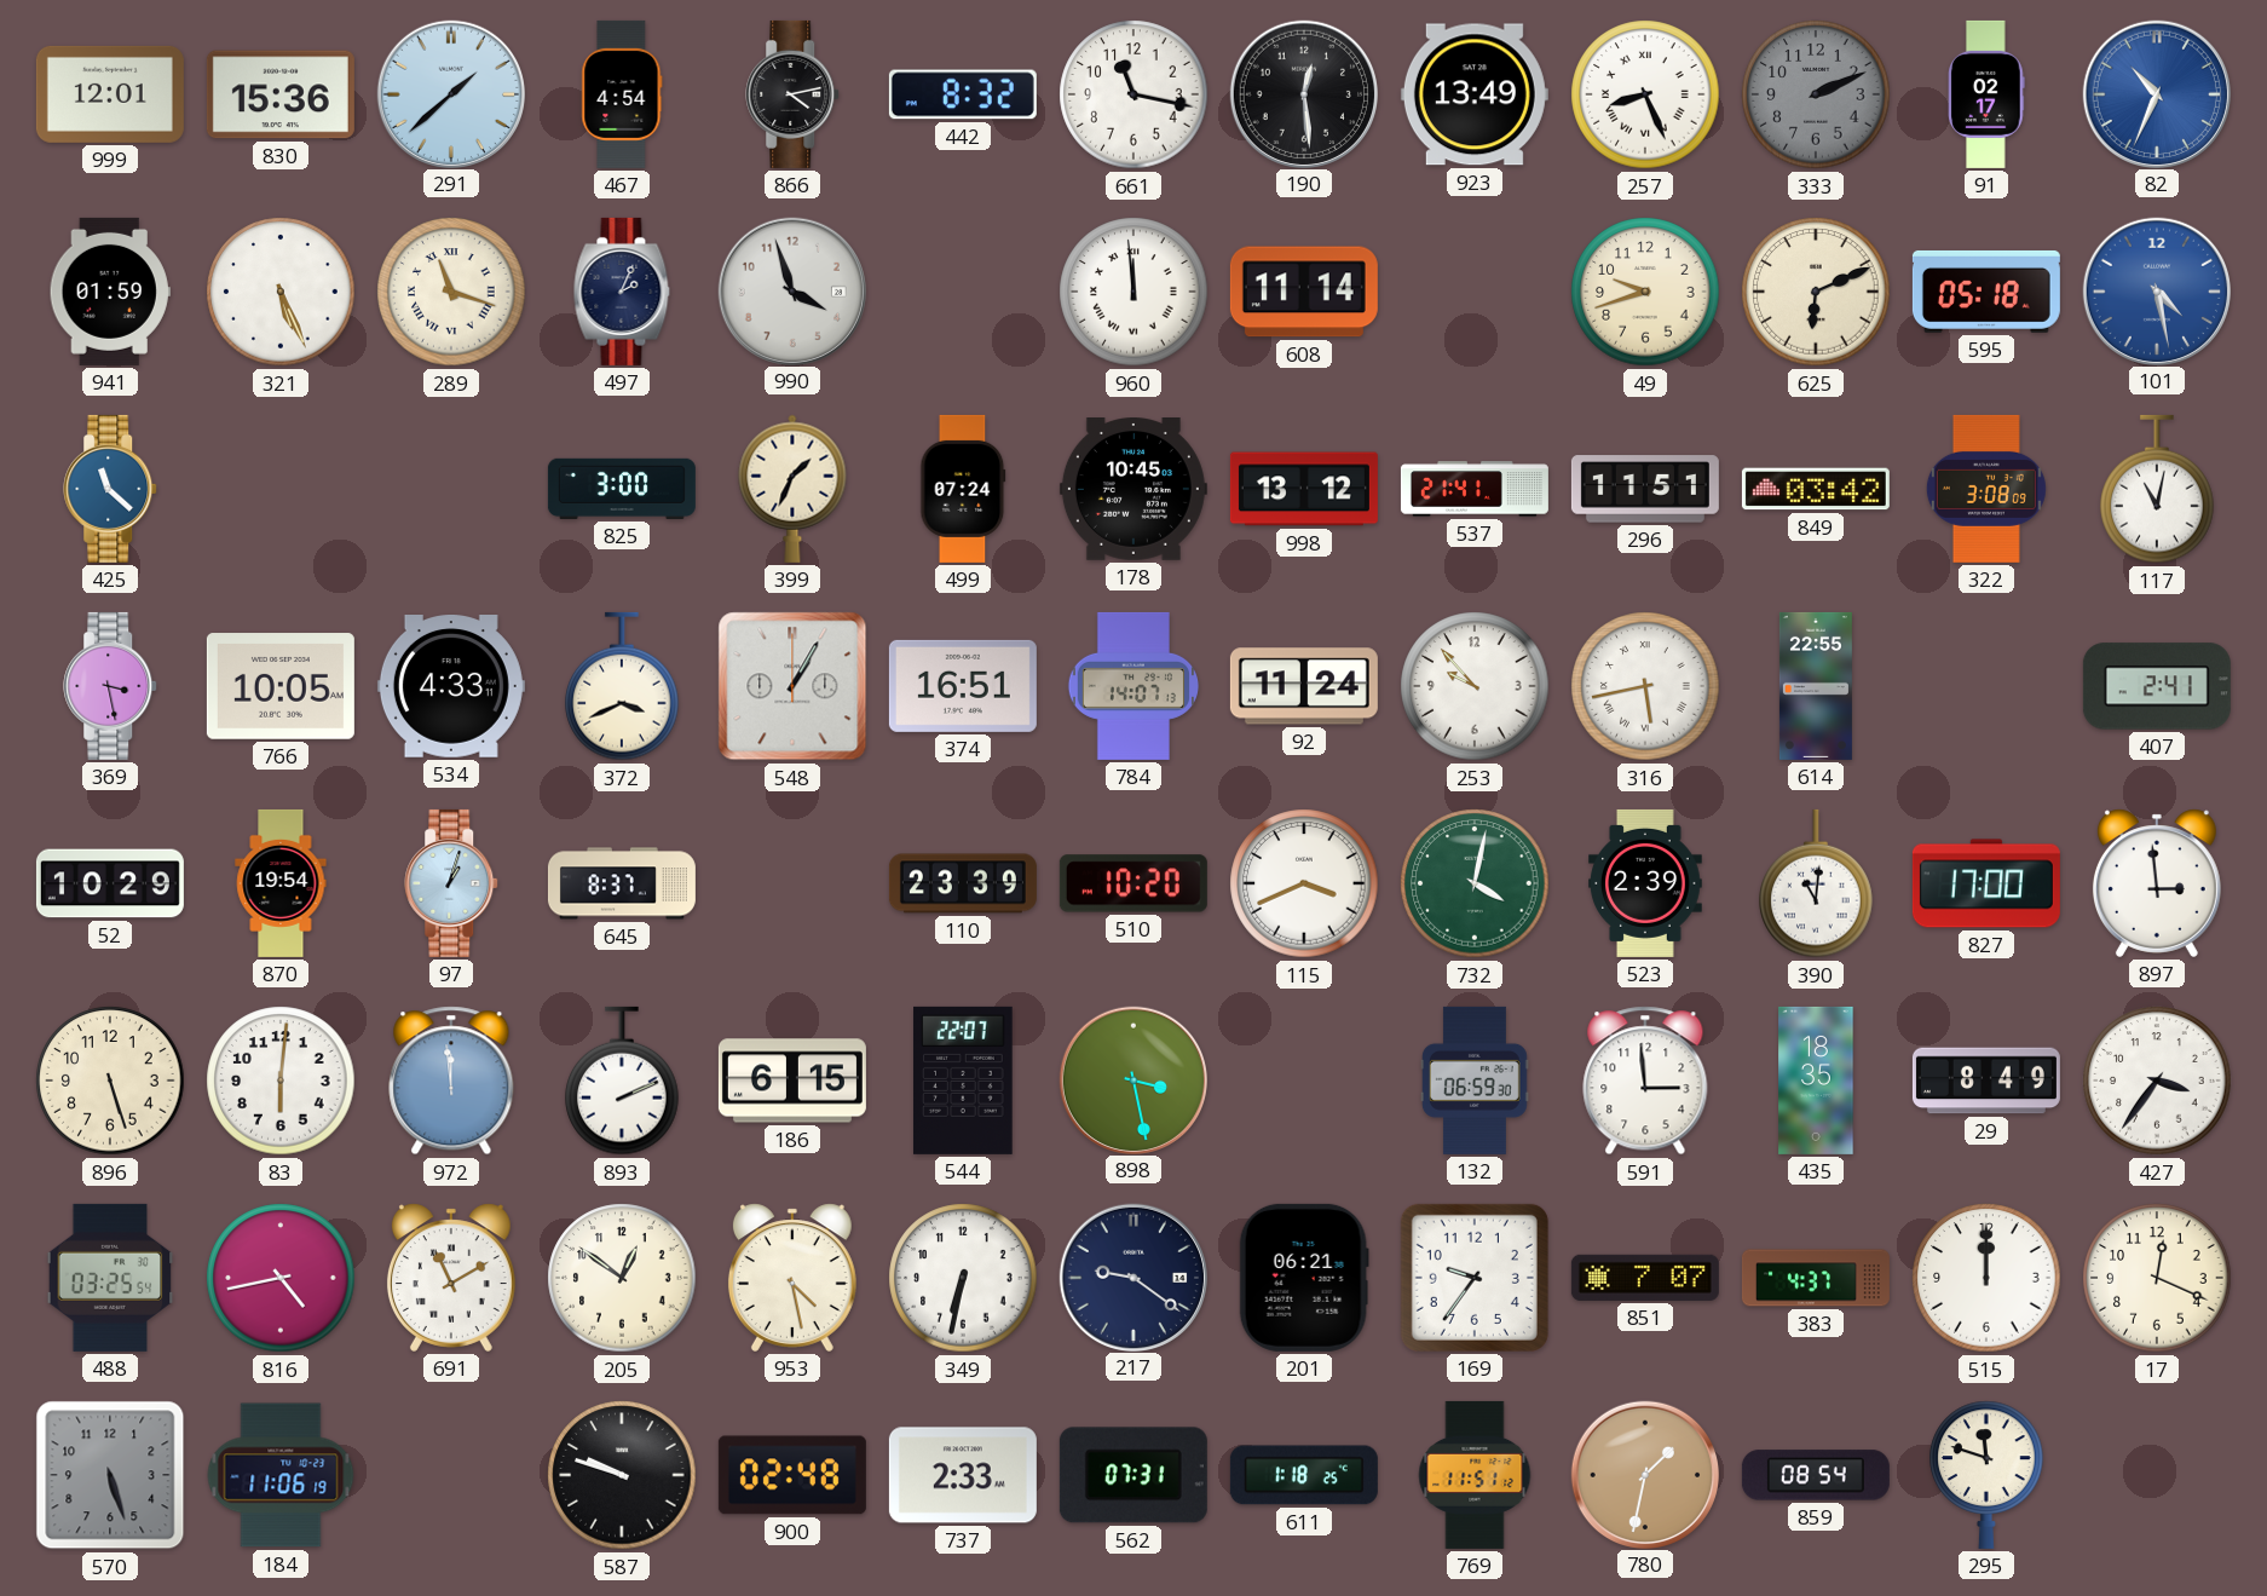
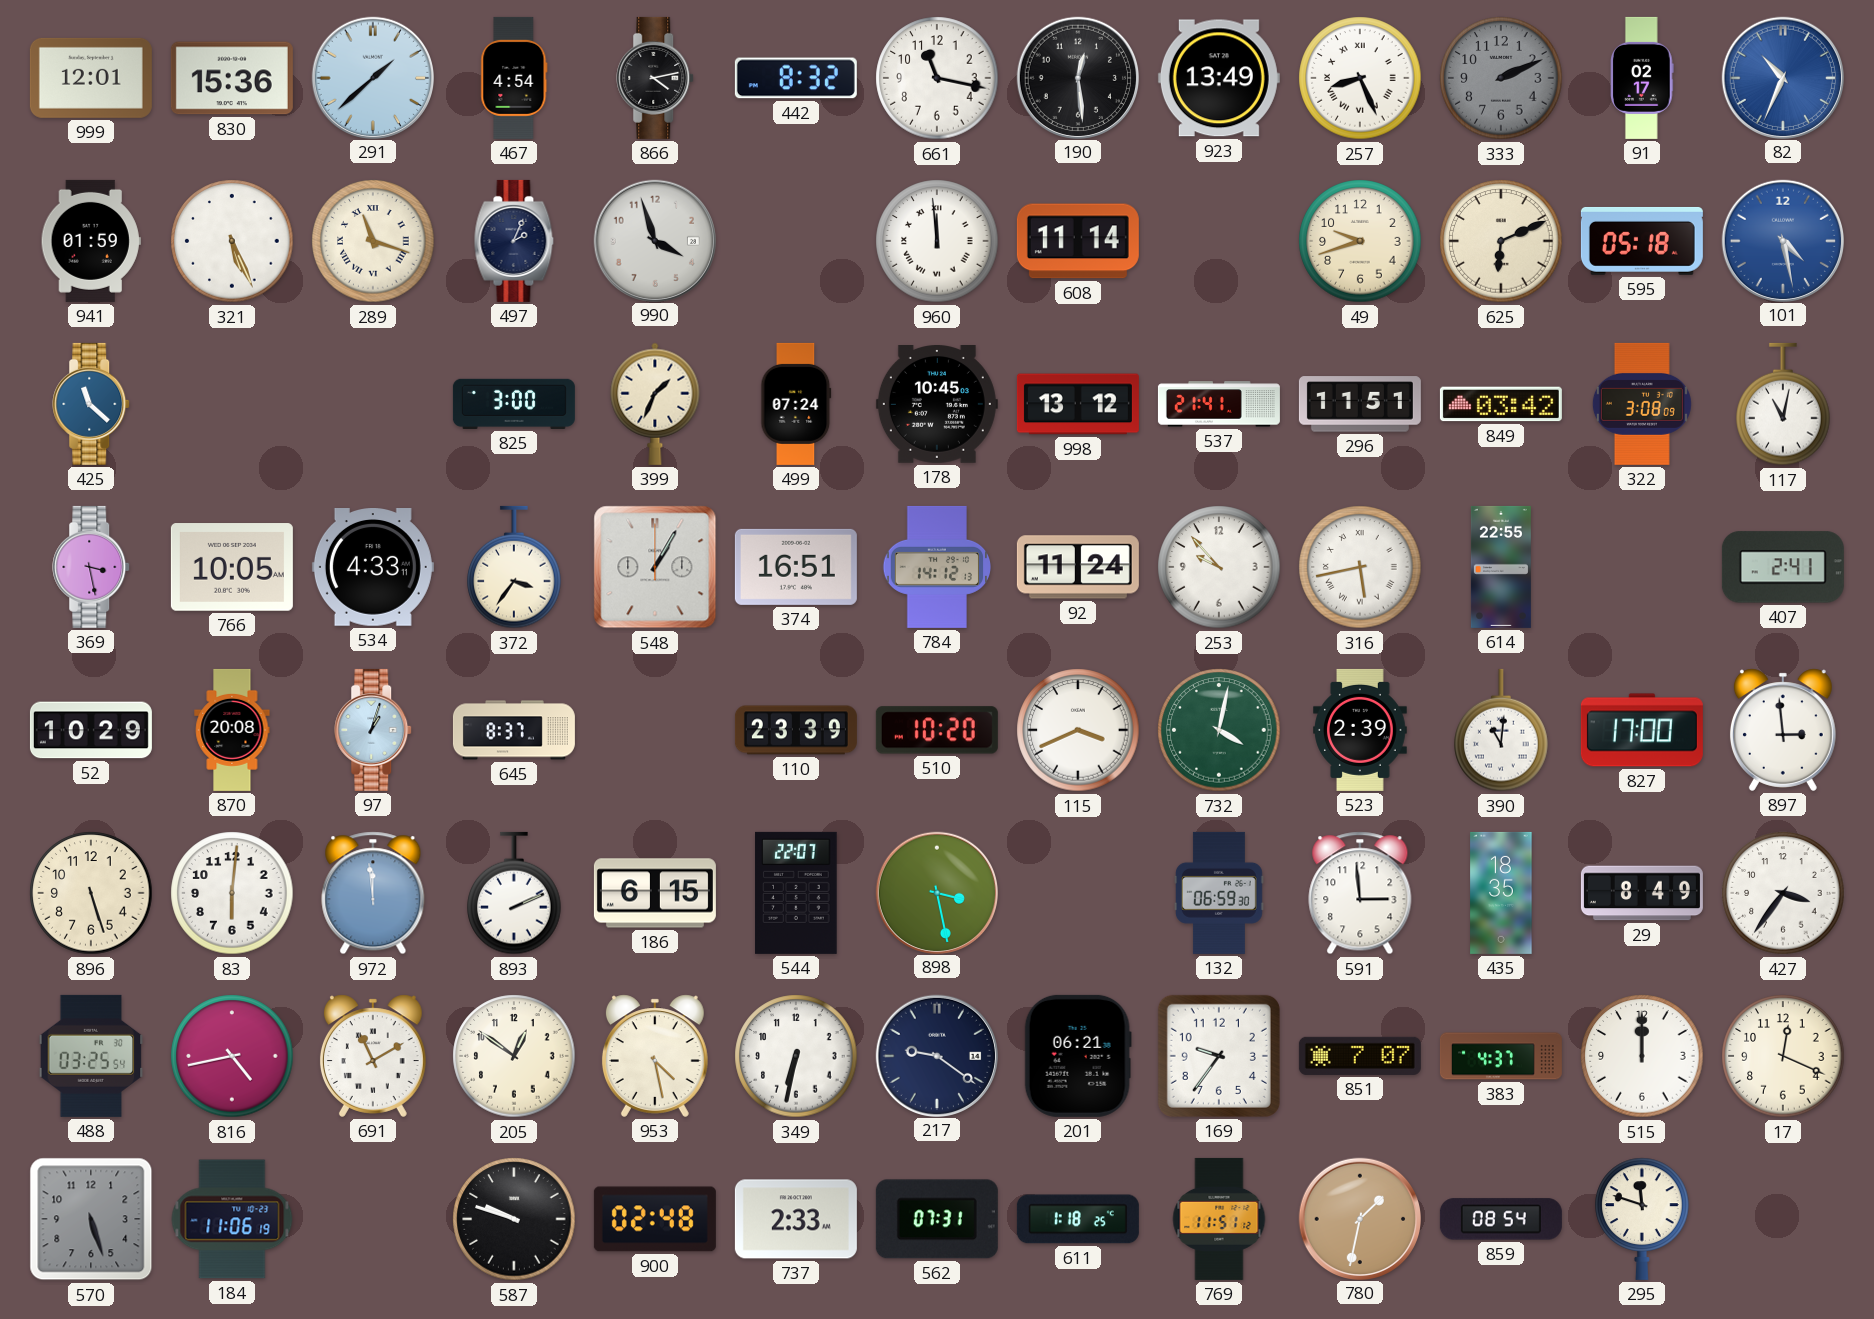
372: 3:41 -> 3:36 (514, 567)
784: 14:07 -> 14:12 (937, 567)
870: 19:54 -> 20:08 (232, 730)
